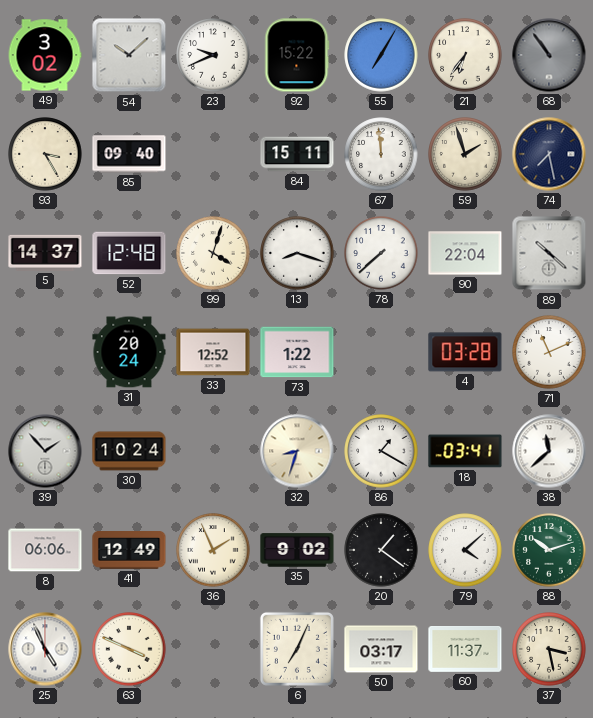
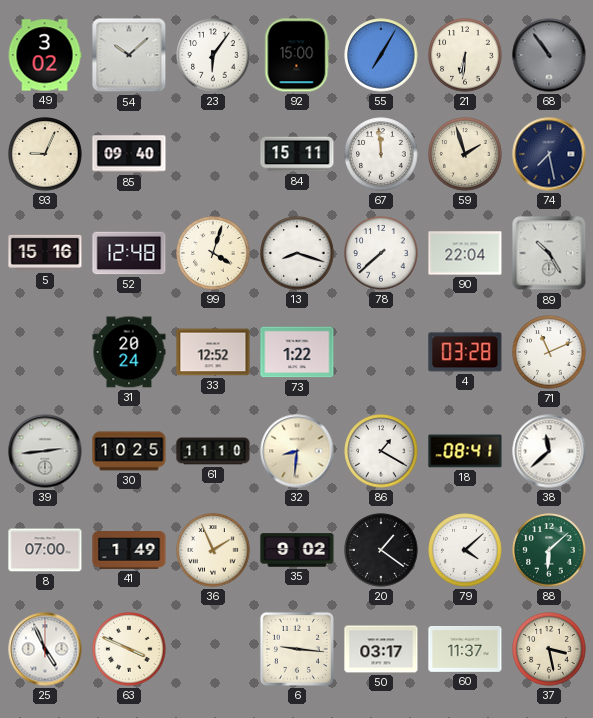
23: 9:41 -> 6:06 (213, 55)
92: 15:22 -> 15:00 (297, 55)
21: 6:36 -> 6:31 (465, 55)
93: 3:25 -> 9:04 (45, 154)
5: 14:37 -> 15:16 (45, 253)
89: 10:22 -> 10:25 (549, 253)
39: 1:53 -> 2:44 (45, 451)
30: 10:24 -> 10:25 (129, 451)
61: none -> 11:10 (213, 451)
32: 8:33 -> 8:31 (297, 451)
18: 03:41 -> 08:41 (465, 451)
8: 06:06 -> 07:00 (45, 550)
41: 12:49 -> 1:49 (129, 550)
88: 10:12 -> 6:08 (549, 550)
6: 7:04 -> 9:16 (297, 649)
